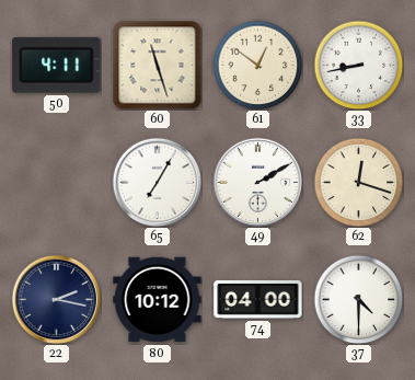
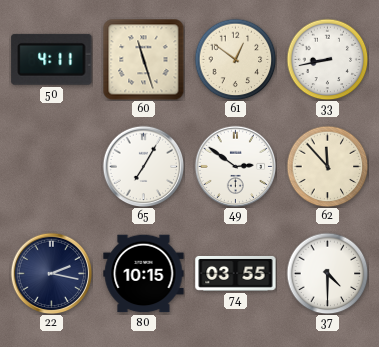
49: 2:10 -> 2:51 (235, 166)
62: 12:18 -> 11:53 (327, 166)
80: 10:12 -> 10:15 (144, 274)
74: 04:00 -> 03:55 (236, 273)
